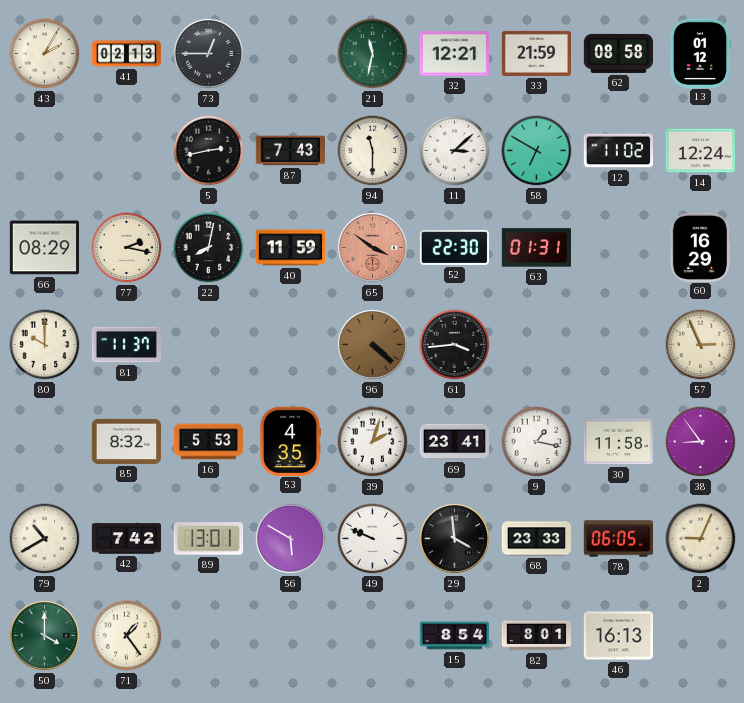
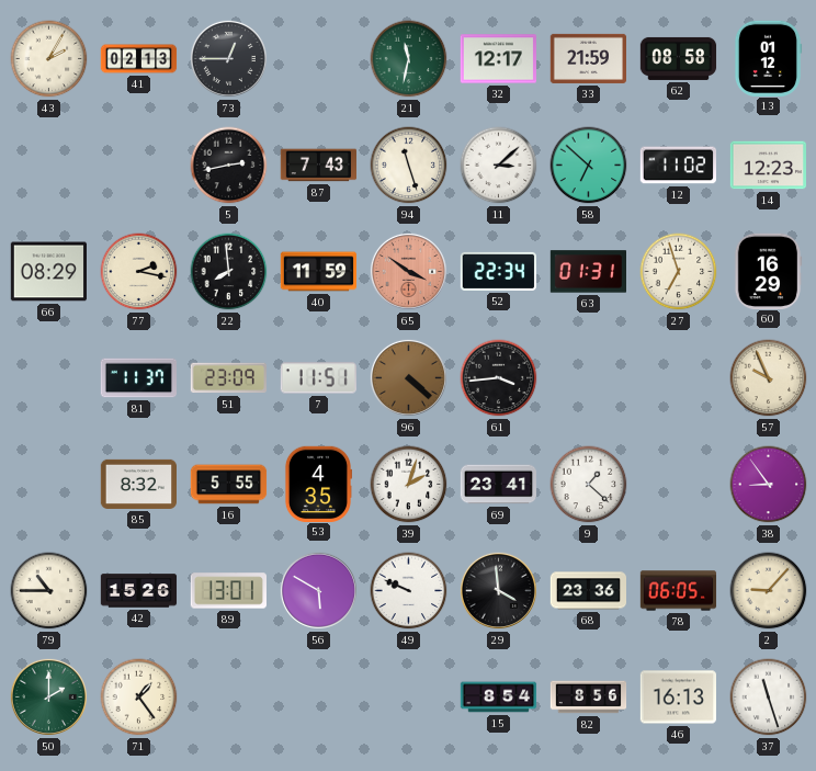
32: 12:21 -> 12:17 (498, 59)
94: 11:30 -> 11:27 (409, 166)
58: 6:50 -> 6:52 (589, 166)
14: 12:24 -> 12:23 (768, 166)
22: 8:02 -> 7:59 (229, 272)
52: 22:30 -> 22:34 (498, 271)
27: none -> 6:57 (679, 272)
80: 10:00 -> none (45, 345)
51: none -> 23:09 (228, 378)
7: none -> 11:51 (318, 378)
57: 2:56 -> 9:56 (769, 378)
16: 5:53 -> 5:55 (229, 485)
9: 1:17 -> 1:22 (589, 485)
30: 11:58 -> none (618, 442)
79: 10:40 -> 10:45 (49, 591)
42: 7:42 -> 15:26 (139, 591)
68: 23:33 -> 23:36 (588, 591)
2: 9:04 -> 9:07 (769, 591)
50: 4:00 -> 2:00 (48, 696)
82: 8:01 -> 8:56 (589, 698)
37: none -> 11:27 (769, 698)
